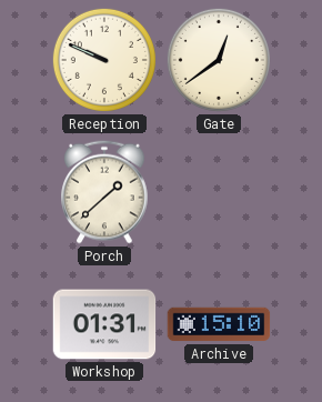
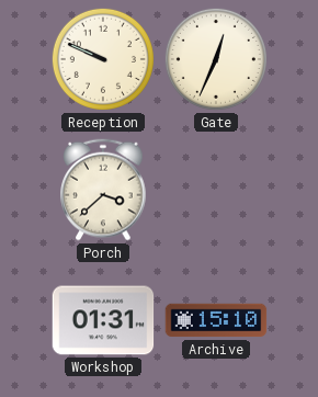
Gate: 12:39 -> 12:34 (216, 59)
Porch: 1:38 -> 3:38 (103, 190)
